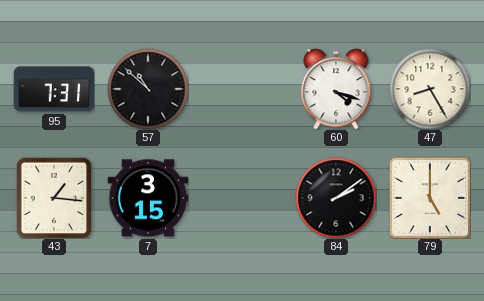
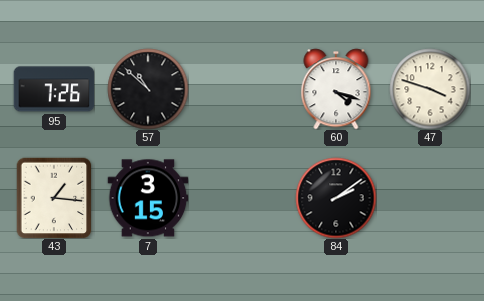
95: 7:31 -> 7:26 (54, 89)
47: 8:25 -> 3:48 (430, 89)
79: 5:00 -> none (430, 198)
